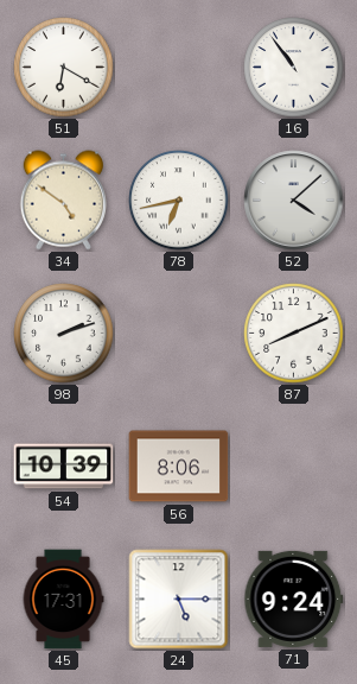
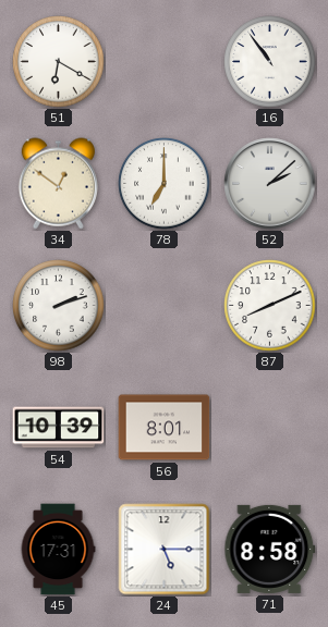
34: 4:51 -> 12:51 (58, 184)
78: 6:43 -> 7:00 (165, 184)
52: 4:08 -> 2:08 (270, 184)
56: 8:06 -> 8:01 (165, 428)
71: 9:24 -> 8:58 (270, 549)
